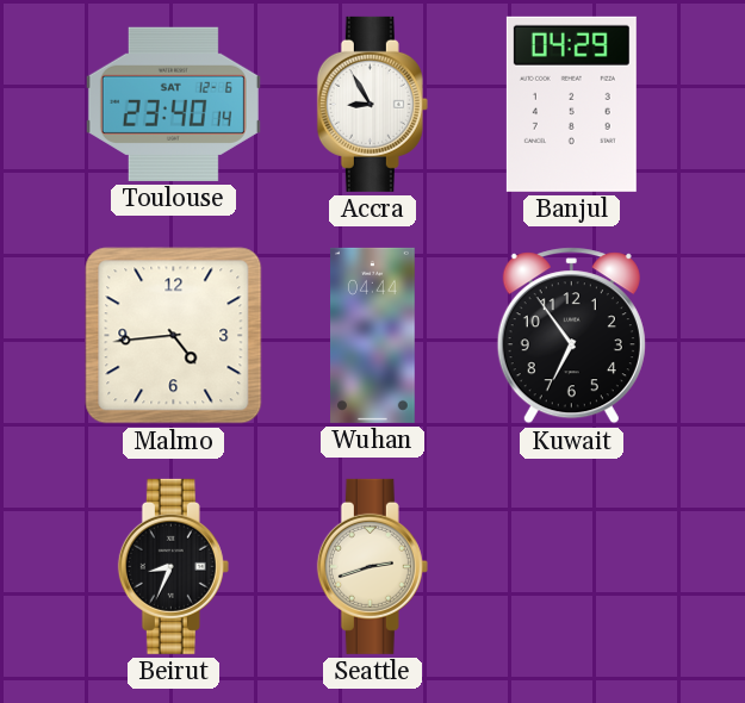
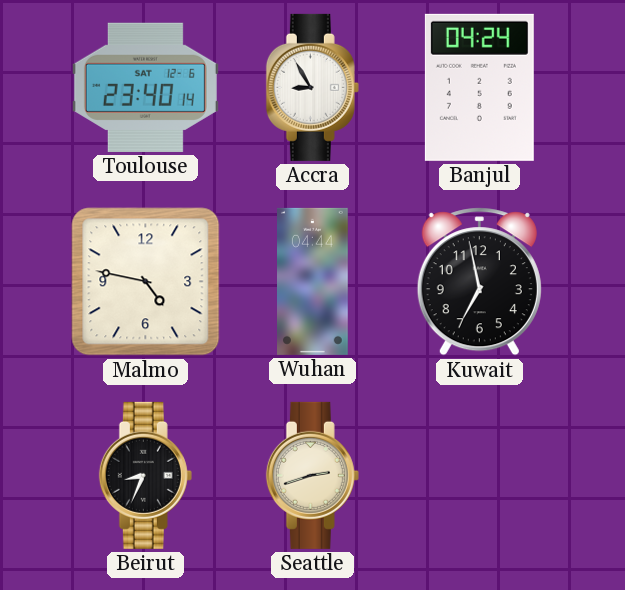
Banjul: 04:29 -> 04:24 (479, 87)
Malmo: 4:44 -> 4:47 (146, 282)
Kuwait: 6:54 -> 6:58 (479, 282)
